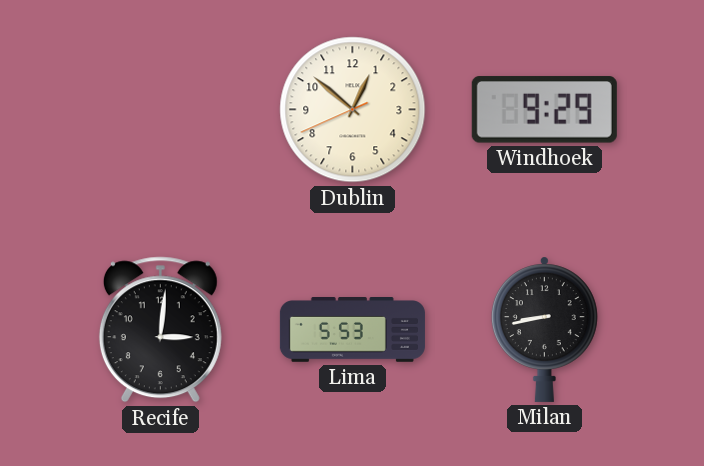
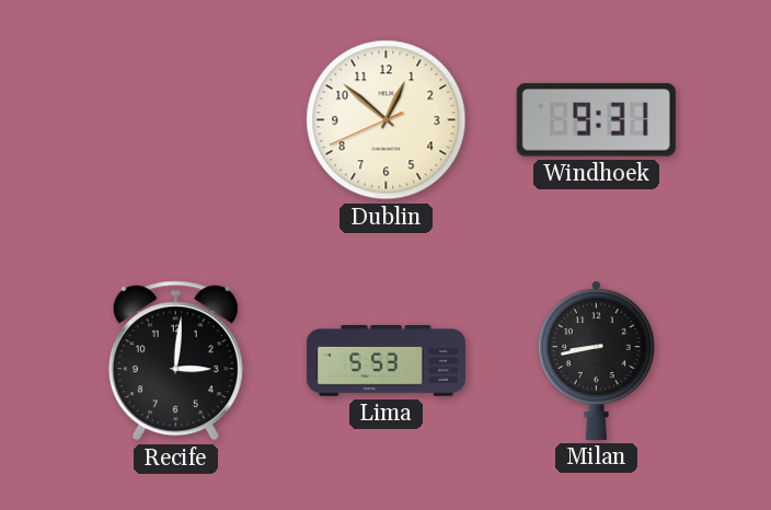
Windhoek: 9:29 -> 9:31 (596, 120)
